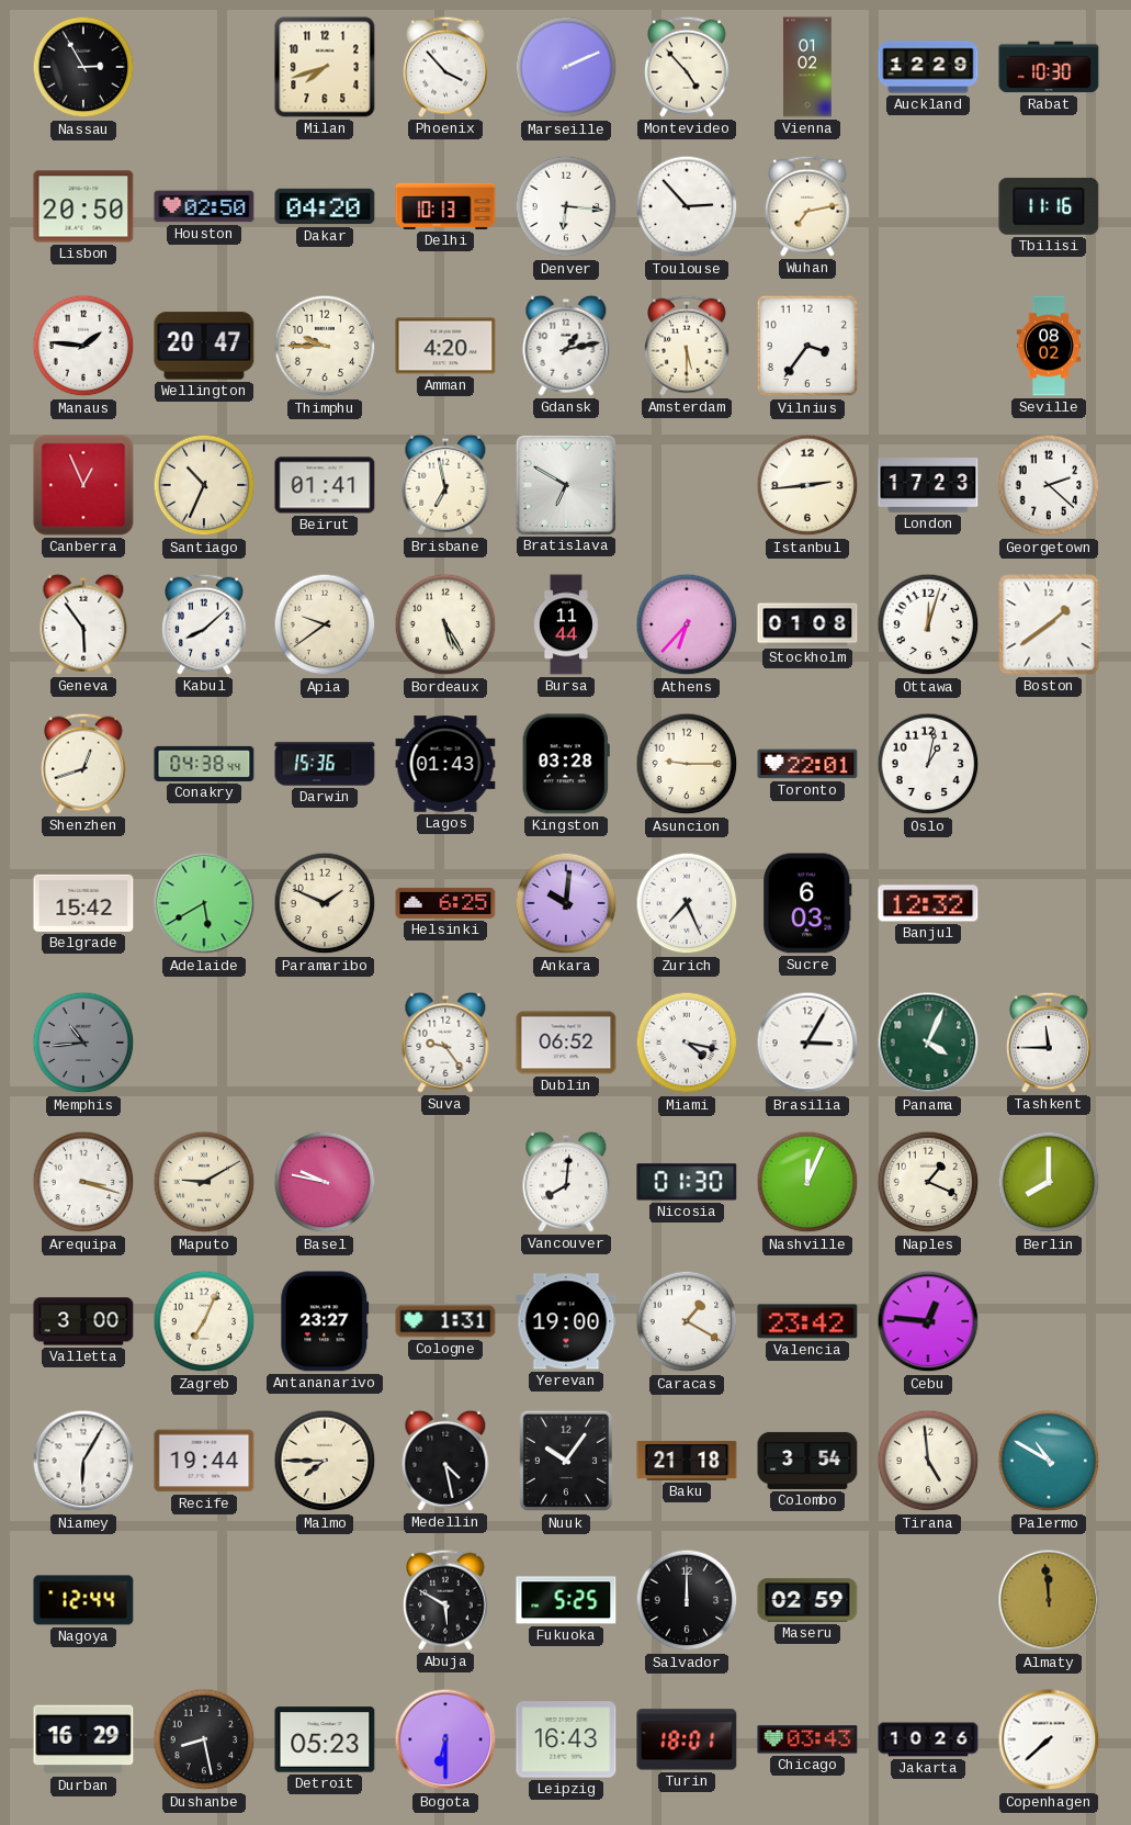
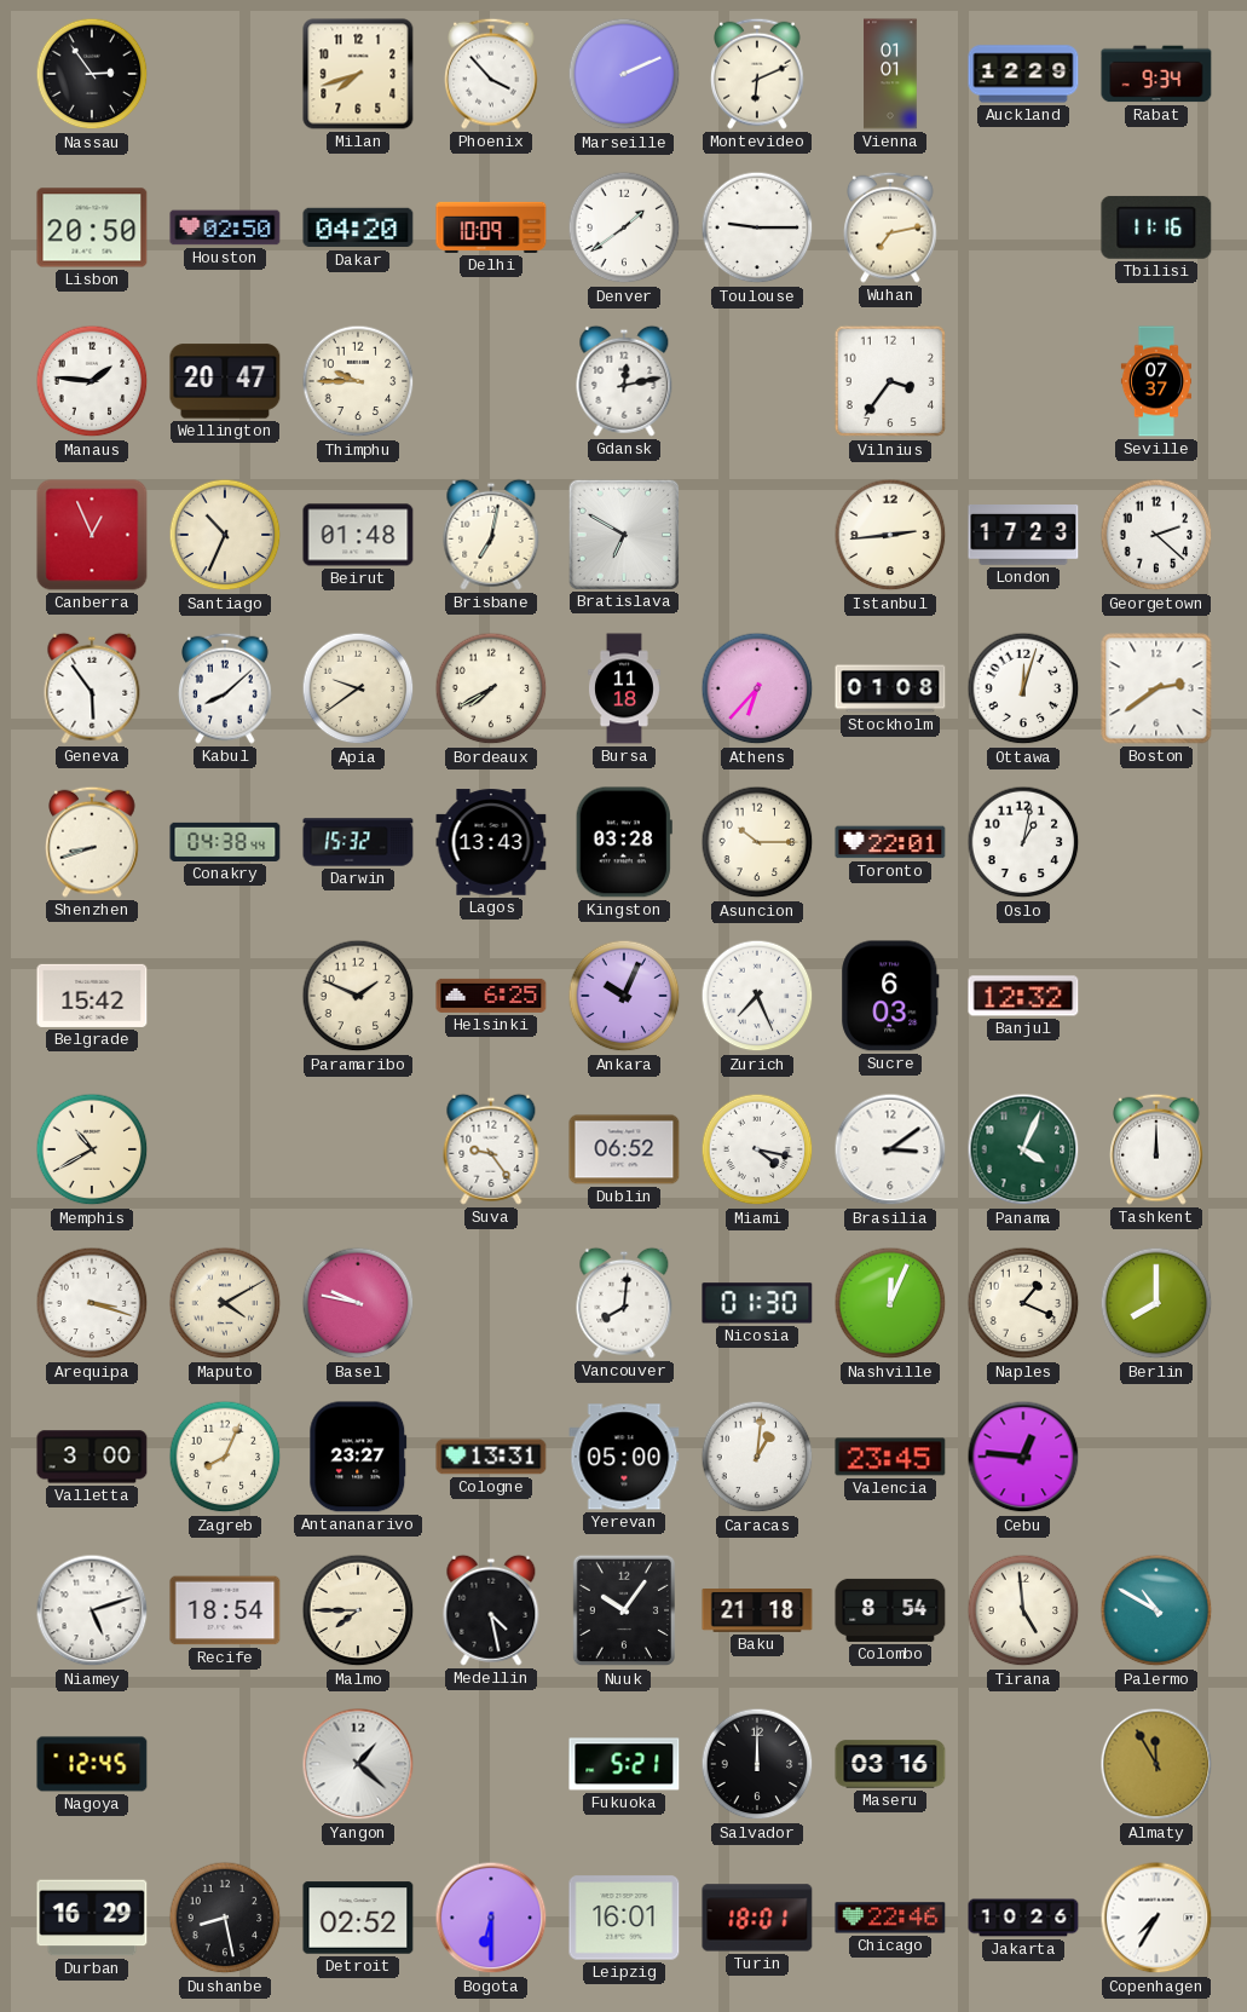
Nassau: 2:55 -> 2:54 (92, 74)
Montevideo: 4:53 -> 6:11 (758, 74)
Vienna: 01:02 -> 01:01 (890, 74)
Rabat: 10:30 -> 9:34 (1156, 74)
Delhi: 10:13 -> 10:09 (491, 227)
Denver: 6:16 -> 1:39 (624, 227)
Toulouse: 2:53 -> 9:15 (757, 227)
Amman: 4:20 -> none (445, 346)
Gdansk: 1:13 -> 12:13 (624, 381)
Amsterdam: 5:30 -> none (688, 346)
Seville: 08:02 -> 07:37 (1155, 381)
Beirut: 01:41 -> 01:48 (358, 535)
Brisbane: 6:58 -> 7:02 (491, 535)
Bordeaux: 5:25 -> 7:40 (491, 688)
Bursa: 11:44 -> 11:18 (624, 688)
Boston: 1:39 -> 2:39 (1156, 688)
Shenzhen: 12:42 -> 8:42 (93, 842)
Darwin: 15:36 -> 15:32 (358, 842)
Lagos: 01:43 -> 13:43 (491, 842)
Asuncion: 9:15 -> 10:15 (757, 842)
Adelaide: 5:40 -> none (204, 903)
Ankara: 10:01 -> 10:04 (624, 996)
Memphis: 10:44 -> 10:40 (92, 1149)
Memphis dial: grey -> cream (92, 1149)
Brasilia: 3:05 -> 3:09 (890, 1149)
Tashkent: 11:45 -> 12:00 (1157, 1149)
Maputo: 9:10 -> 4:10 (225, 1303)
Zagreb: 7:04 -> 8:04 (225, 1457)
Cologne: 1:31 -> 13:31 (491, 1457)
Yerevan: 19:00 -> 05:00 (624, 1457)
Caracas: 1:20 -> 1:01 (757, 1457)
Valencia: 23:42 -> 23:45 (890, 1457)
Niamey: 6:05 -> 5:12 (92, 1610)
Recife: 19:44 -> 18:54 (225, 1610)
Colombo: 3:54 -> 8:54 (890, 1610)
Nagoya: 12:44 -> 12:45 (92, 1764)
Yangon: none -> 1:22 (358, 1764)
Abuja: 5:50 -> none (446, 1600)
Fukuoka: 5:25 -> 5:21 (624, 1764)
Maseru: 02:59 -> 03:16 (890, 1764)
Almaty: 11:59 -> 11:55 (1156, 1764)
Detroit: 05:23 -> 02:52 (358, 1918)
Leipzig: 16:43 -> 16:01 (624, 1918)
Chicago: 03:43 -> 22:46 (890, 1918)
Copenhagen: 7:38 -> 7:35 (1156, 1918)
